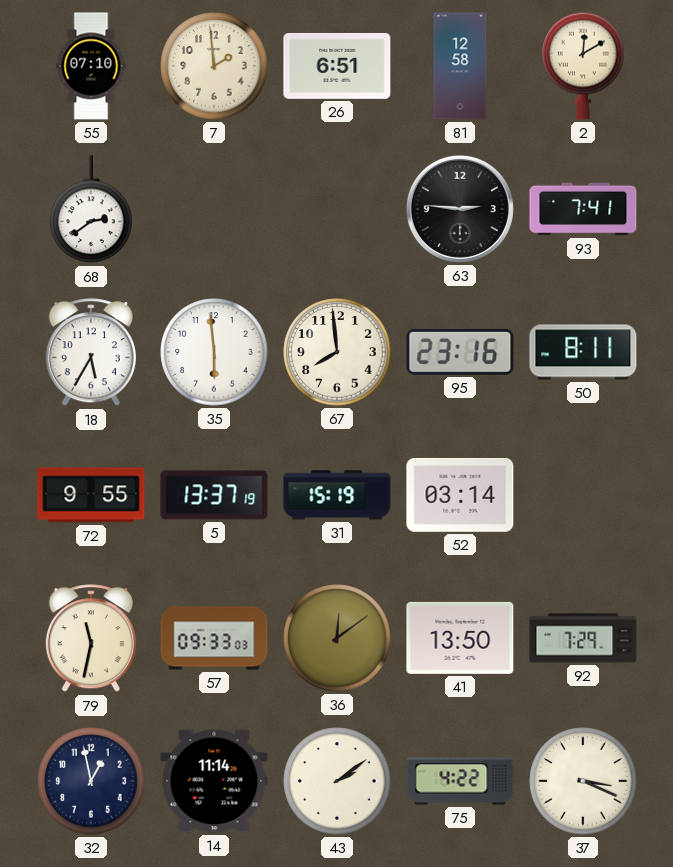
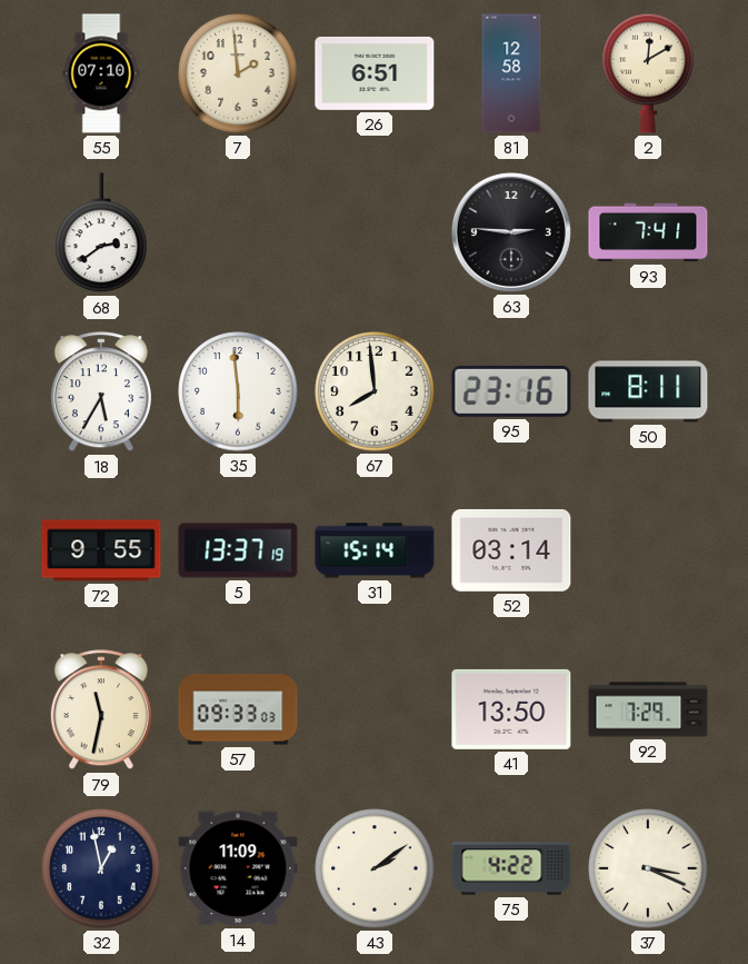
31: 15:19 -> 15:14 (375, 550)
36: 12:09 -> none (337, 638)
14: 11:14 -> 11:09 (238, 868)
